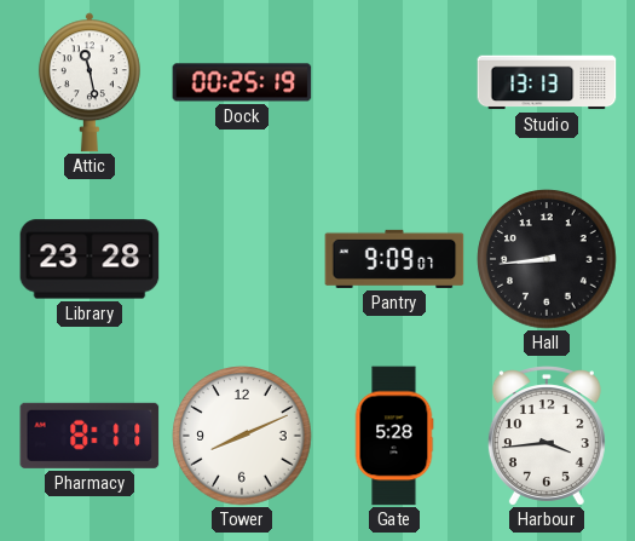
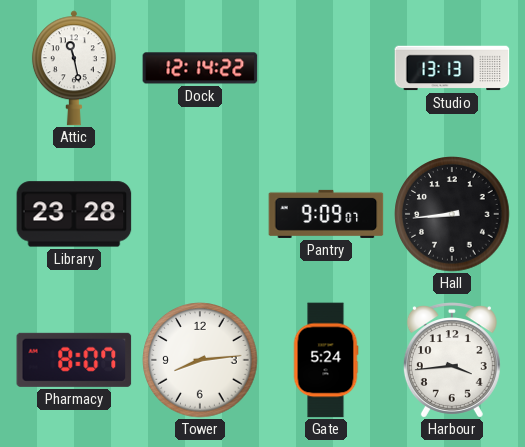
Dock: 00:25 -> 12:14 (200, 68)
Pharmacy: 8:11 -> 8:07 (74, 360)
Tower: 8:11 -> 8:14 (200, 360)
Gate: 5:28 -> 5:24 (326, 360)
